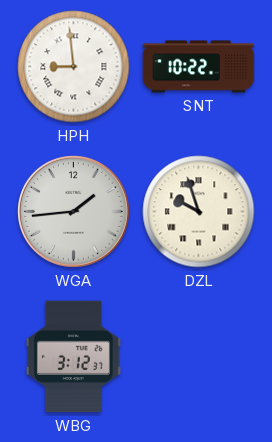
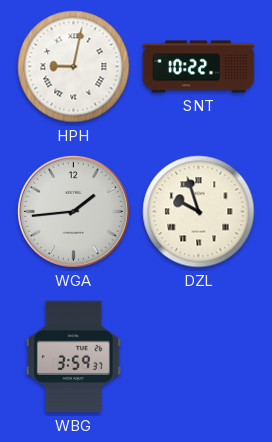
HPH: 8:59 -> 9:02 (74, 67)
WBG: 3:12 -> 3:59 (73, 357)
